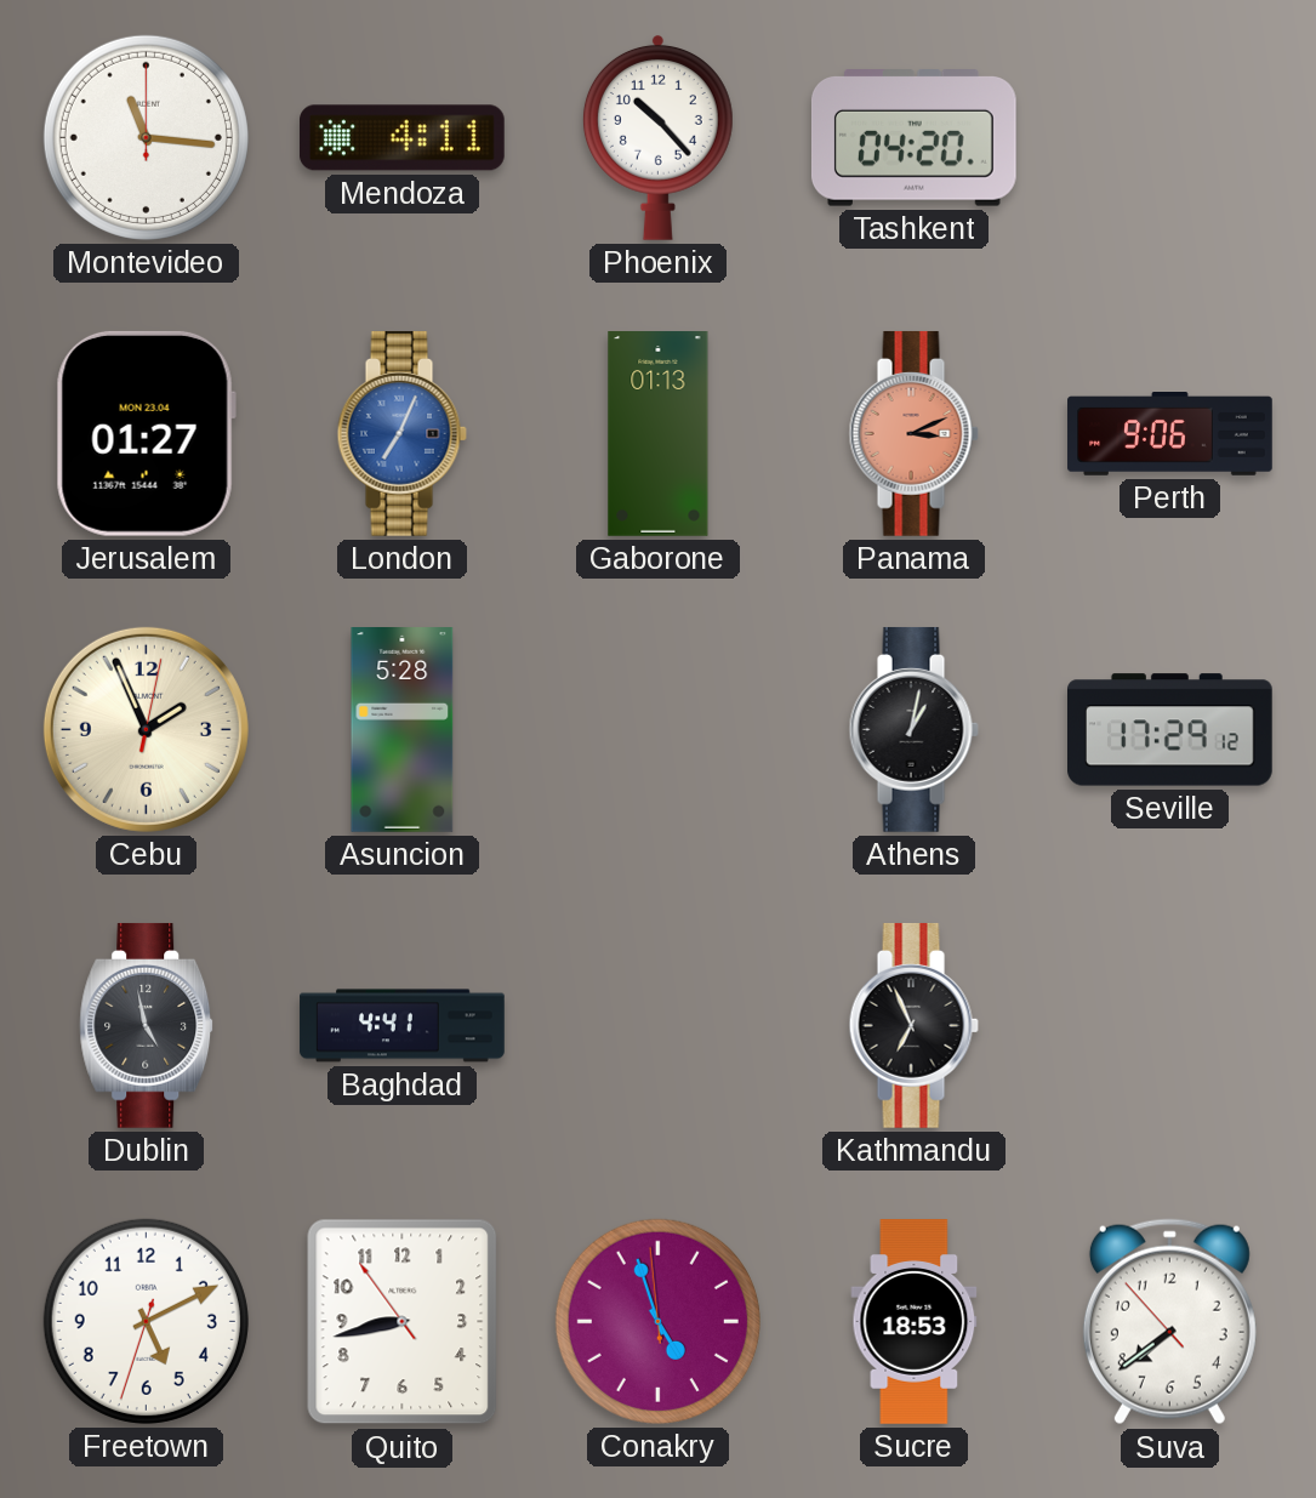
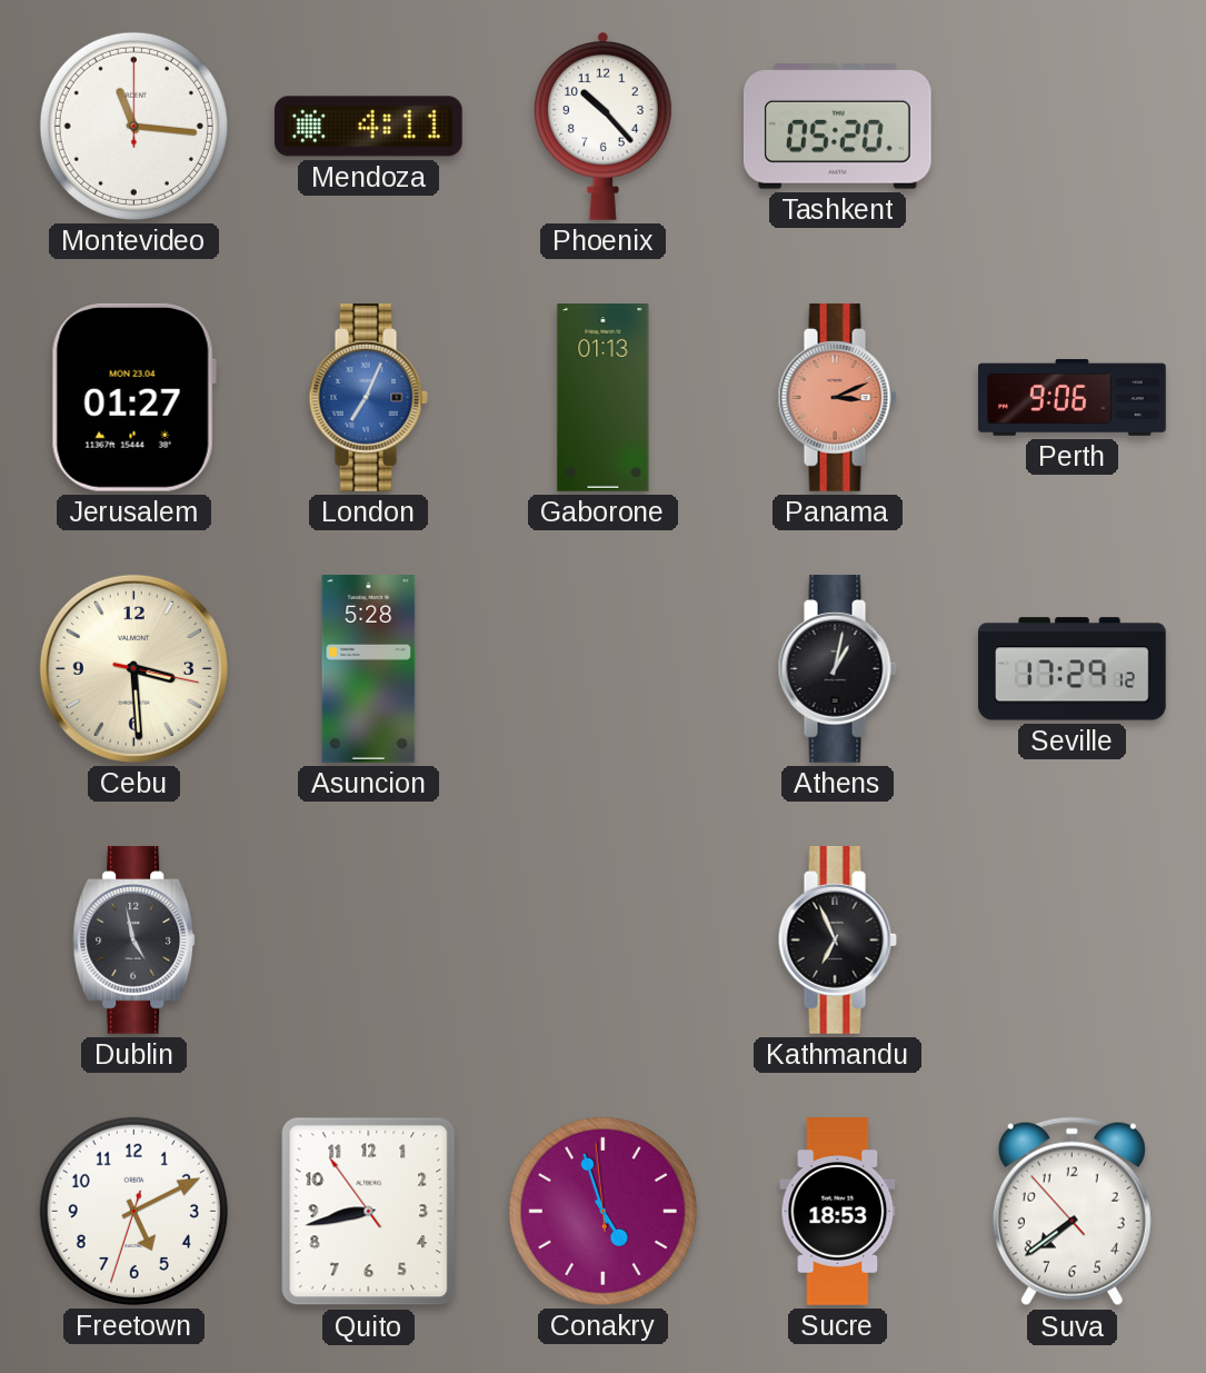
Tashkent: 04:20 -> 05:20 (837, 127)
Cebu: 1:56 -> 3:29 (133, 668)
Baghdad: 4:41 -> none (403, 1026)
